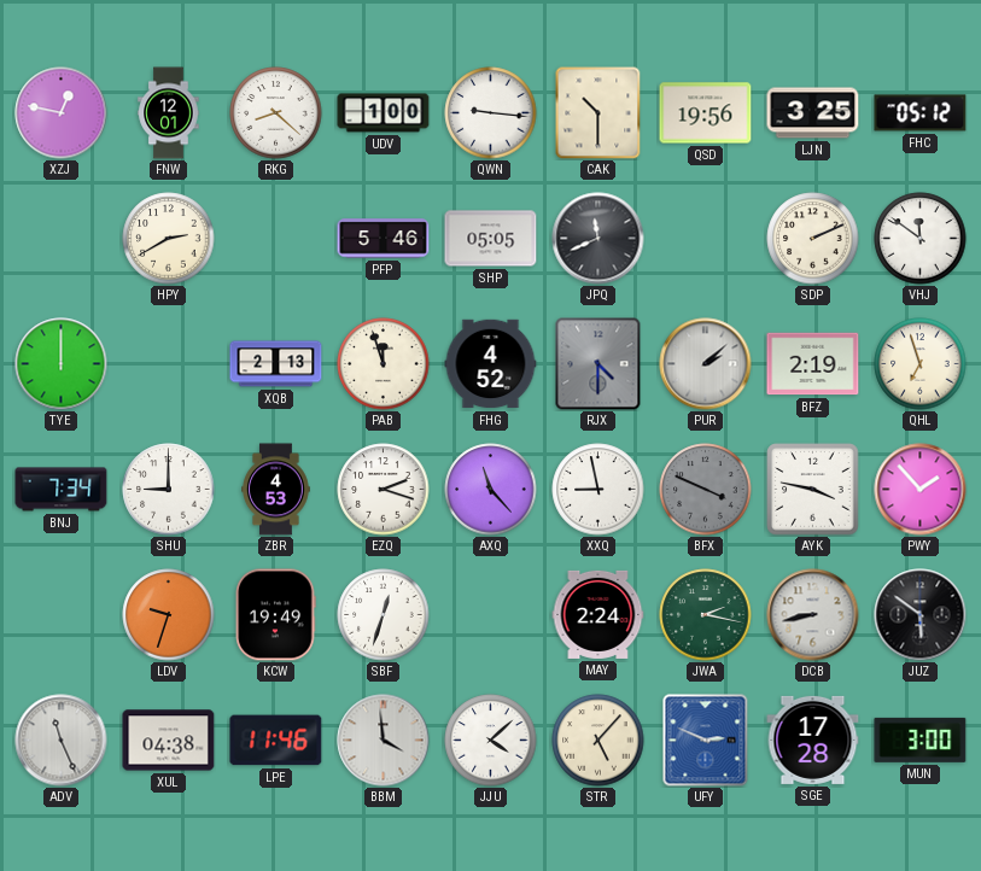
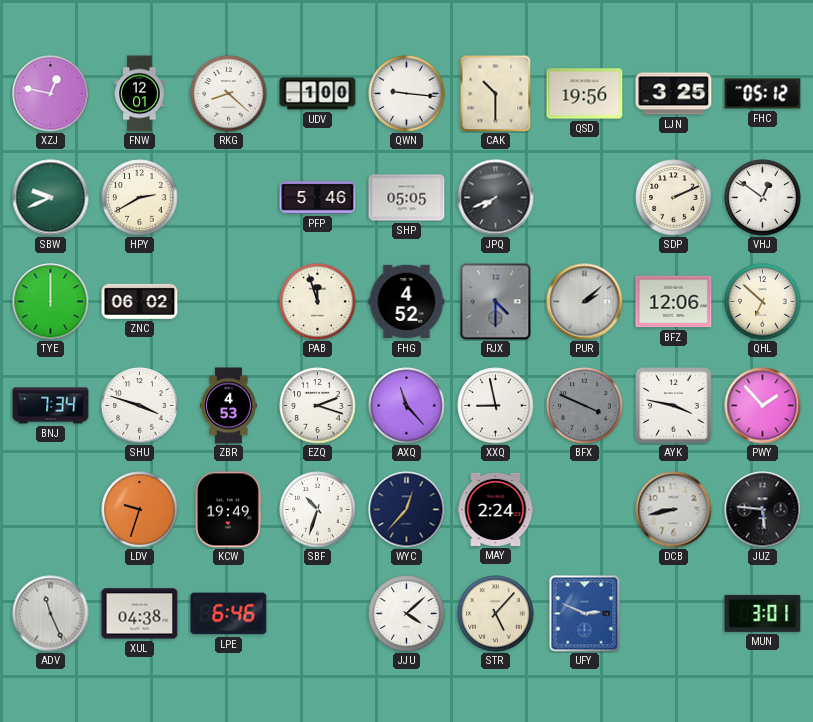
SBW: none -> 9:41 (51, 198)
JPQ: 11:41 -> 7:41 (496, 198)
VHJ: 11:51 -> 12:51 (763, 198)
ZNC: none -> 06:02 (140, 301)
XQB: 2:13 -> none (276, 364)
BFZ: 2:19 -> 12:06 (674, 302)
QHL: 6:57 -> 6:52 (763, 302)
SHU: 9:00 -> 3:48 (140, 406)
SBF: 12:33 -> 10:33 (318, 510)
WYC: none -> 12:37 (407, 510)
JWA: 2:17 -> none (706, 615)
JUZ: 5:51 -> 5:46 (763, 510)
LPE: 11:46 -> 6:46 (229, 614)
BBM: 3:59 -> none (384, 741)
SGE: 17:28 -> none (813, 740)
MUN: 3:00 -> 3:01 (763, 613)
